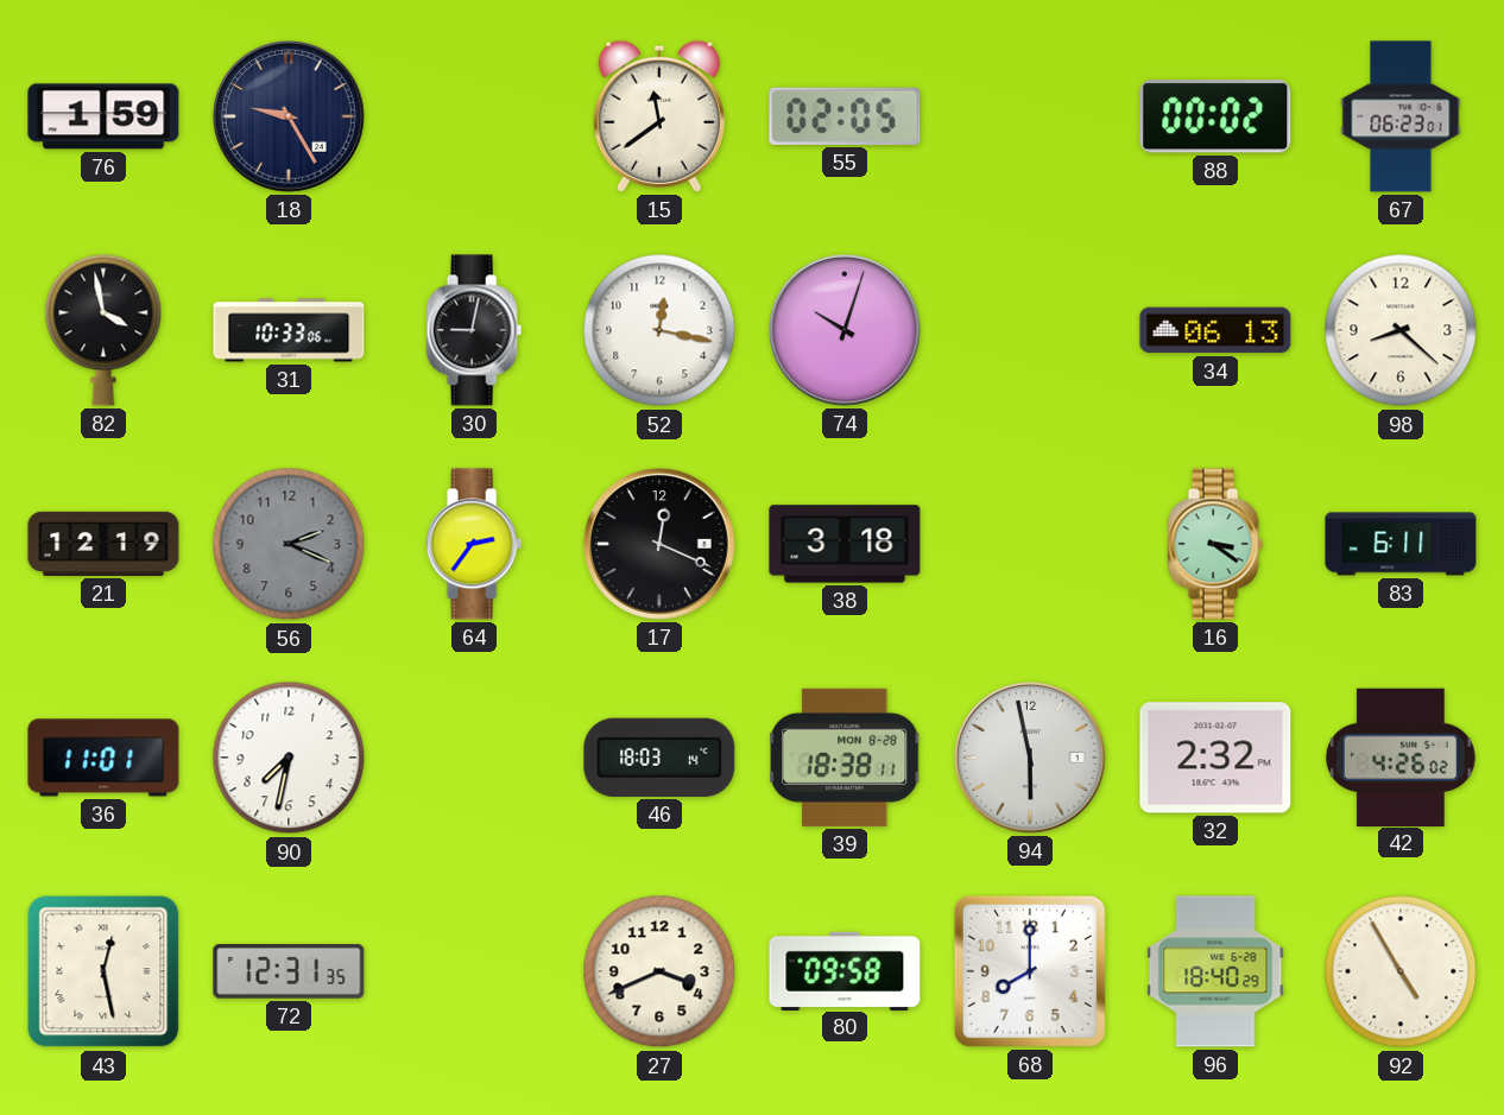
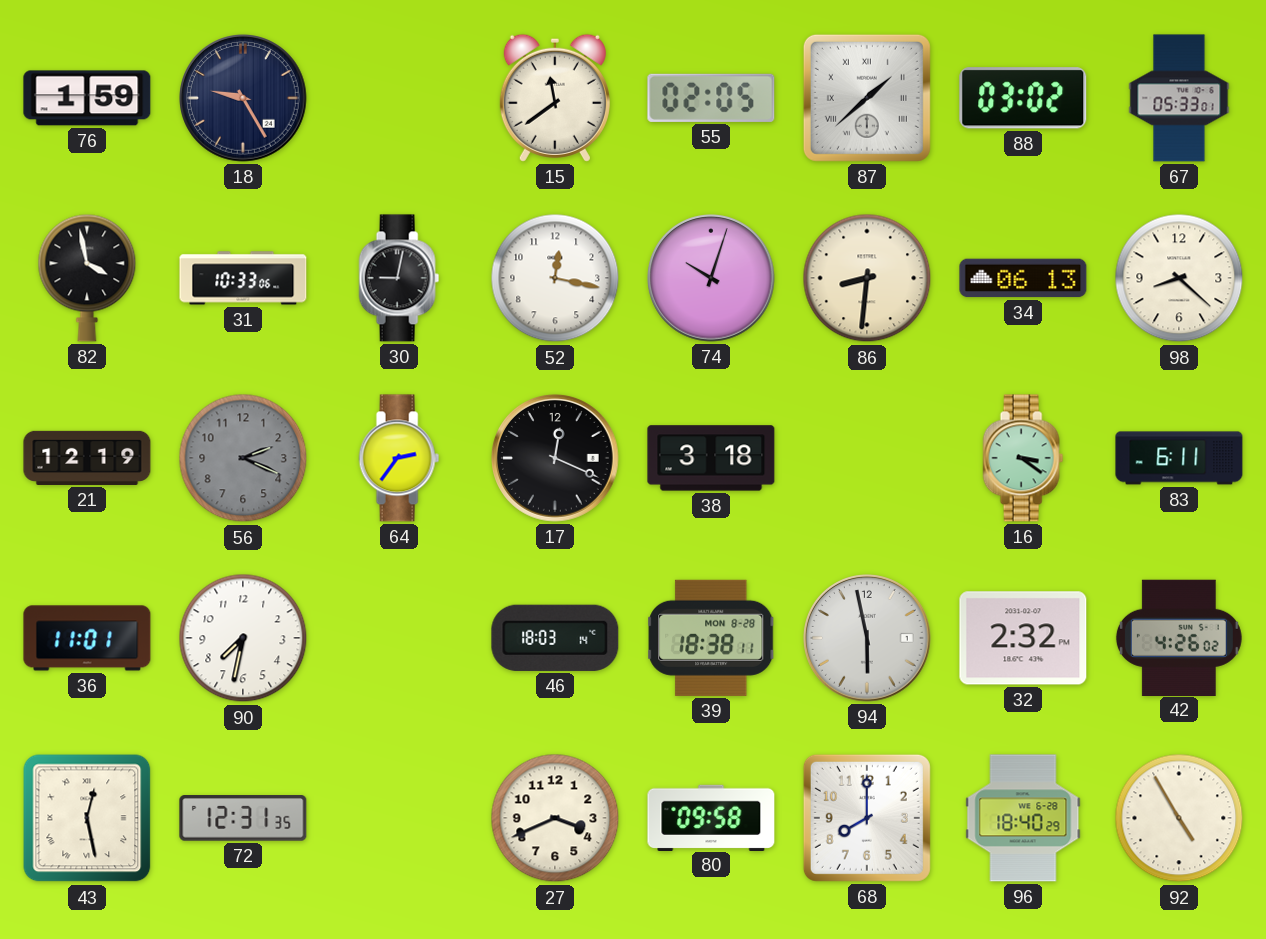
87: none -> 1:38 (867, 98)
88: 00:02 -> 03:02 (1023, 98)
67: 06:23 -> 05:33 (1179, 98)
86: none -> 8:31 (867, 278)
